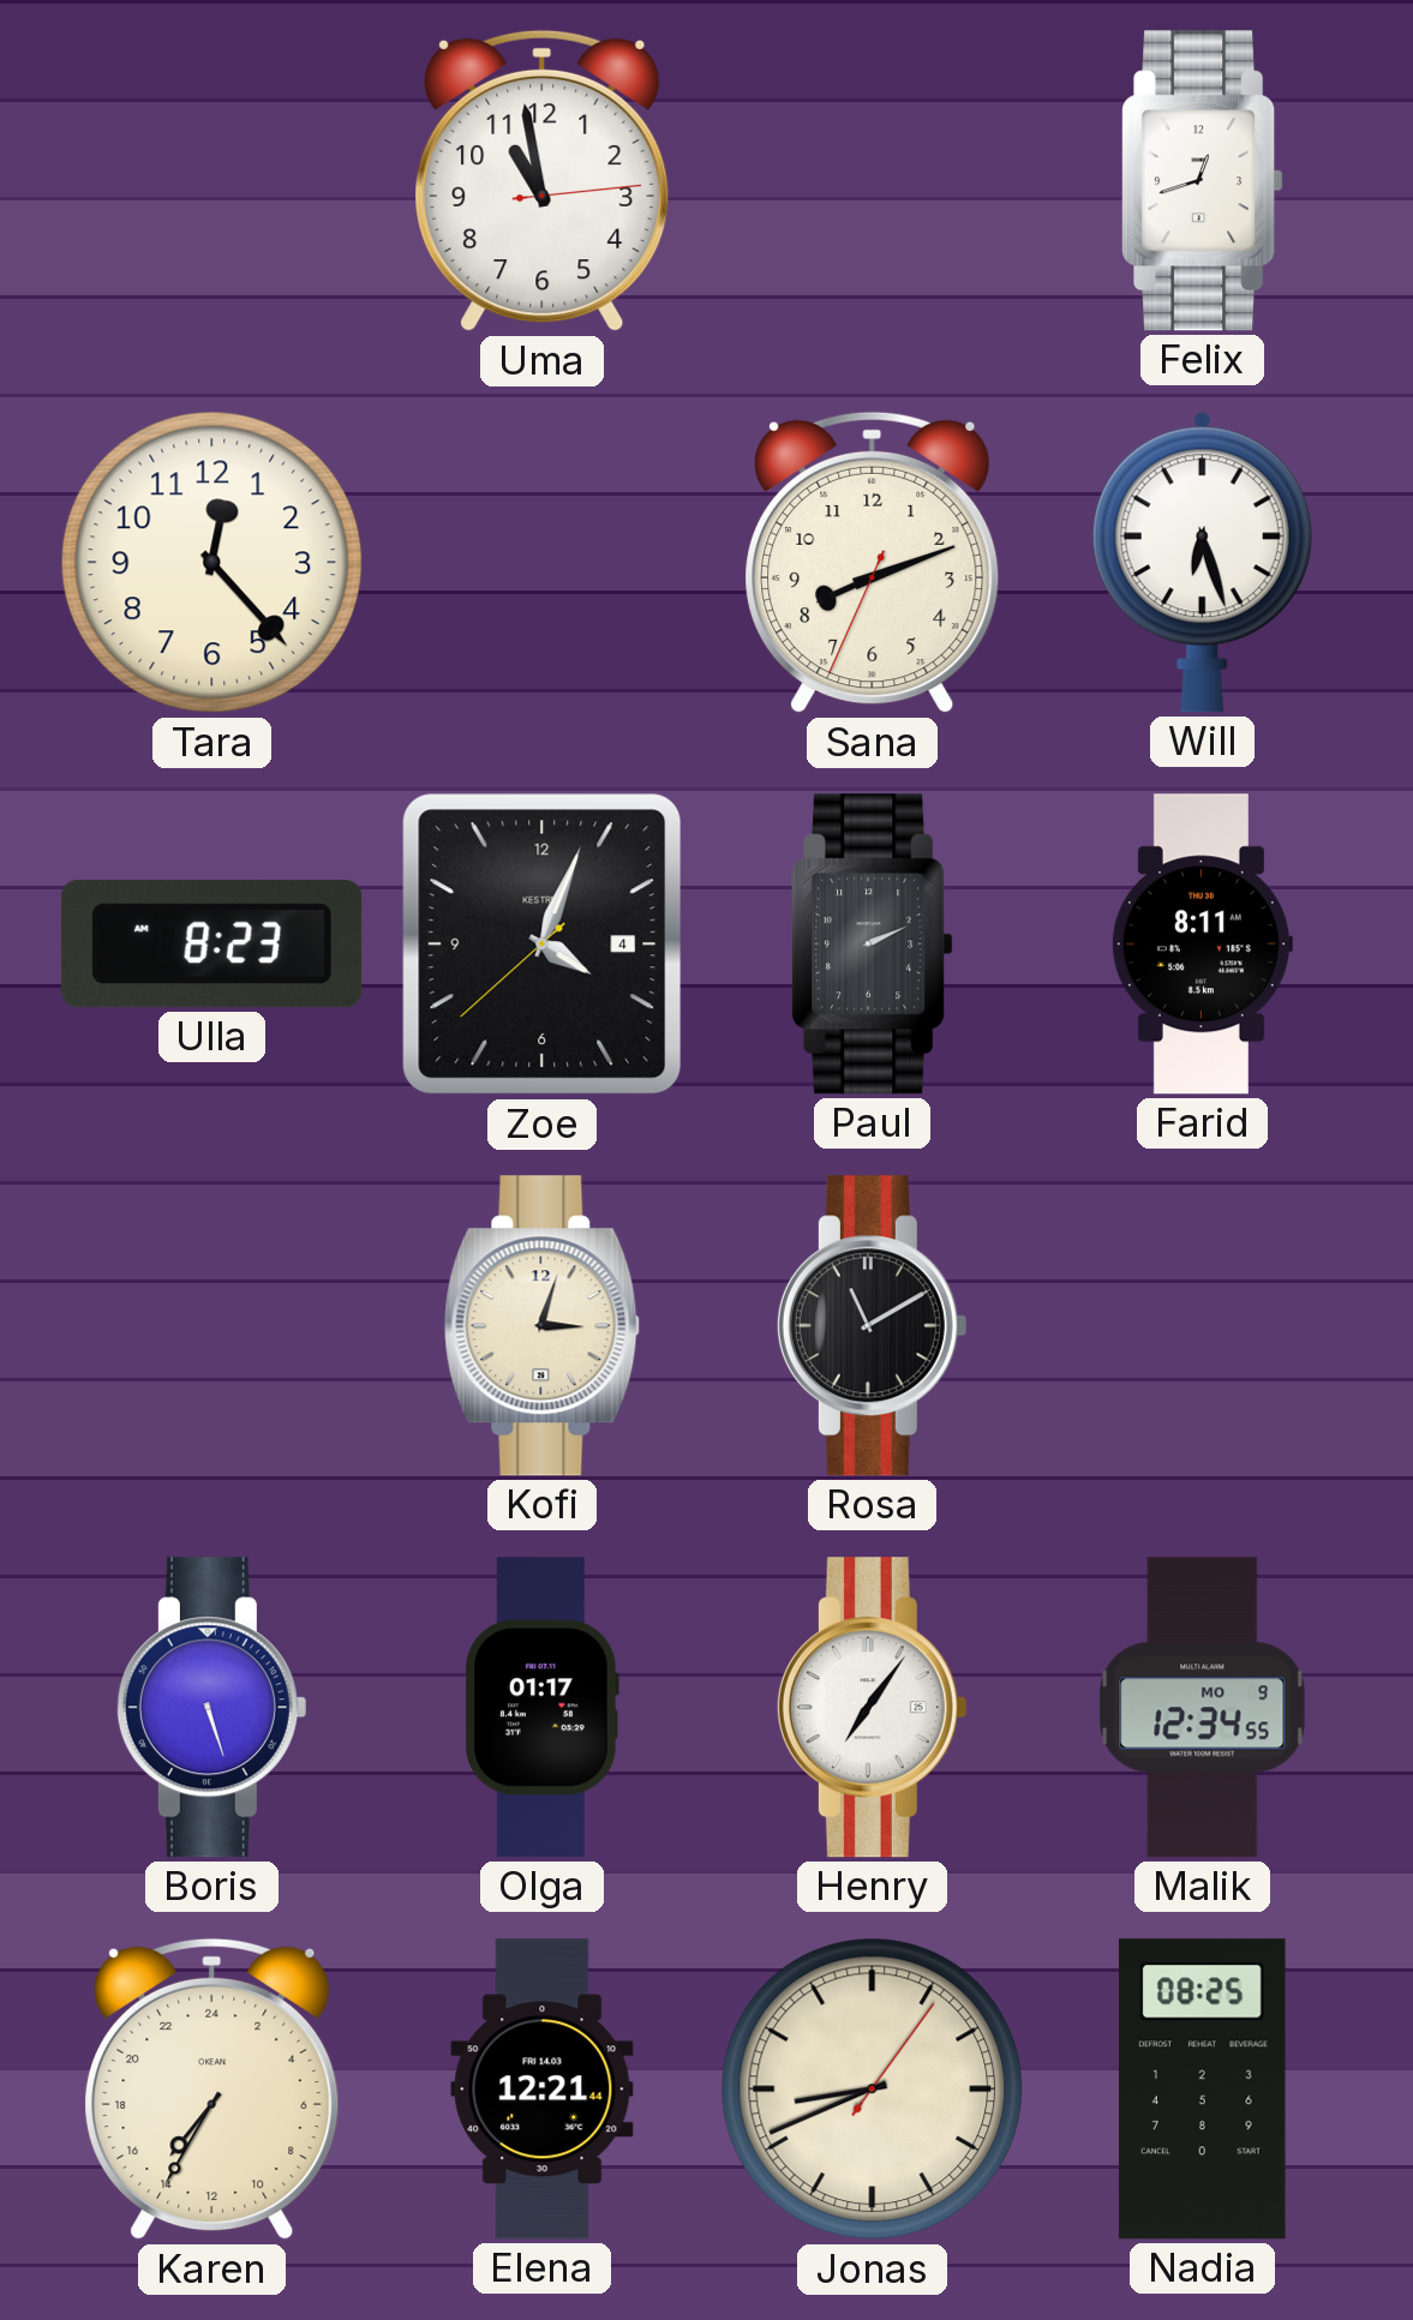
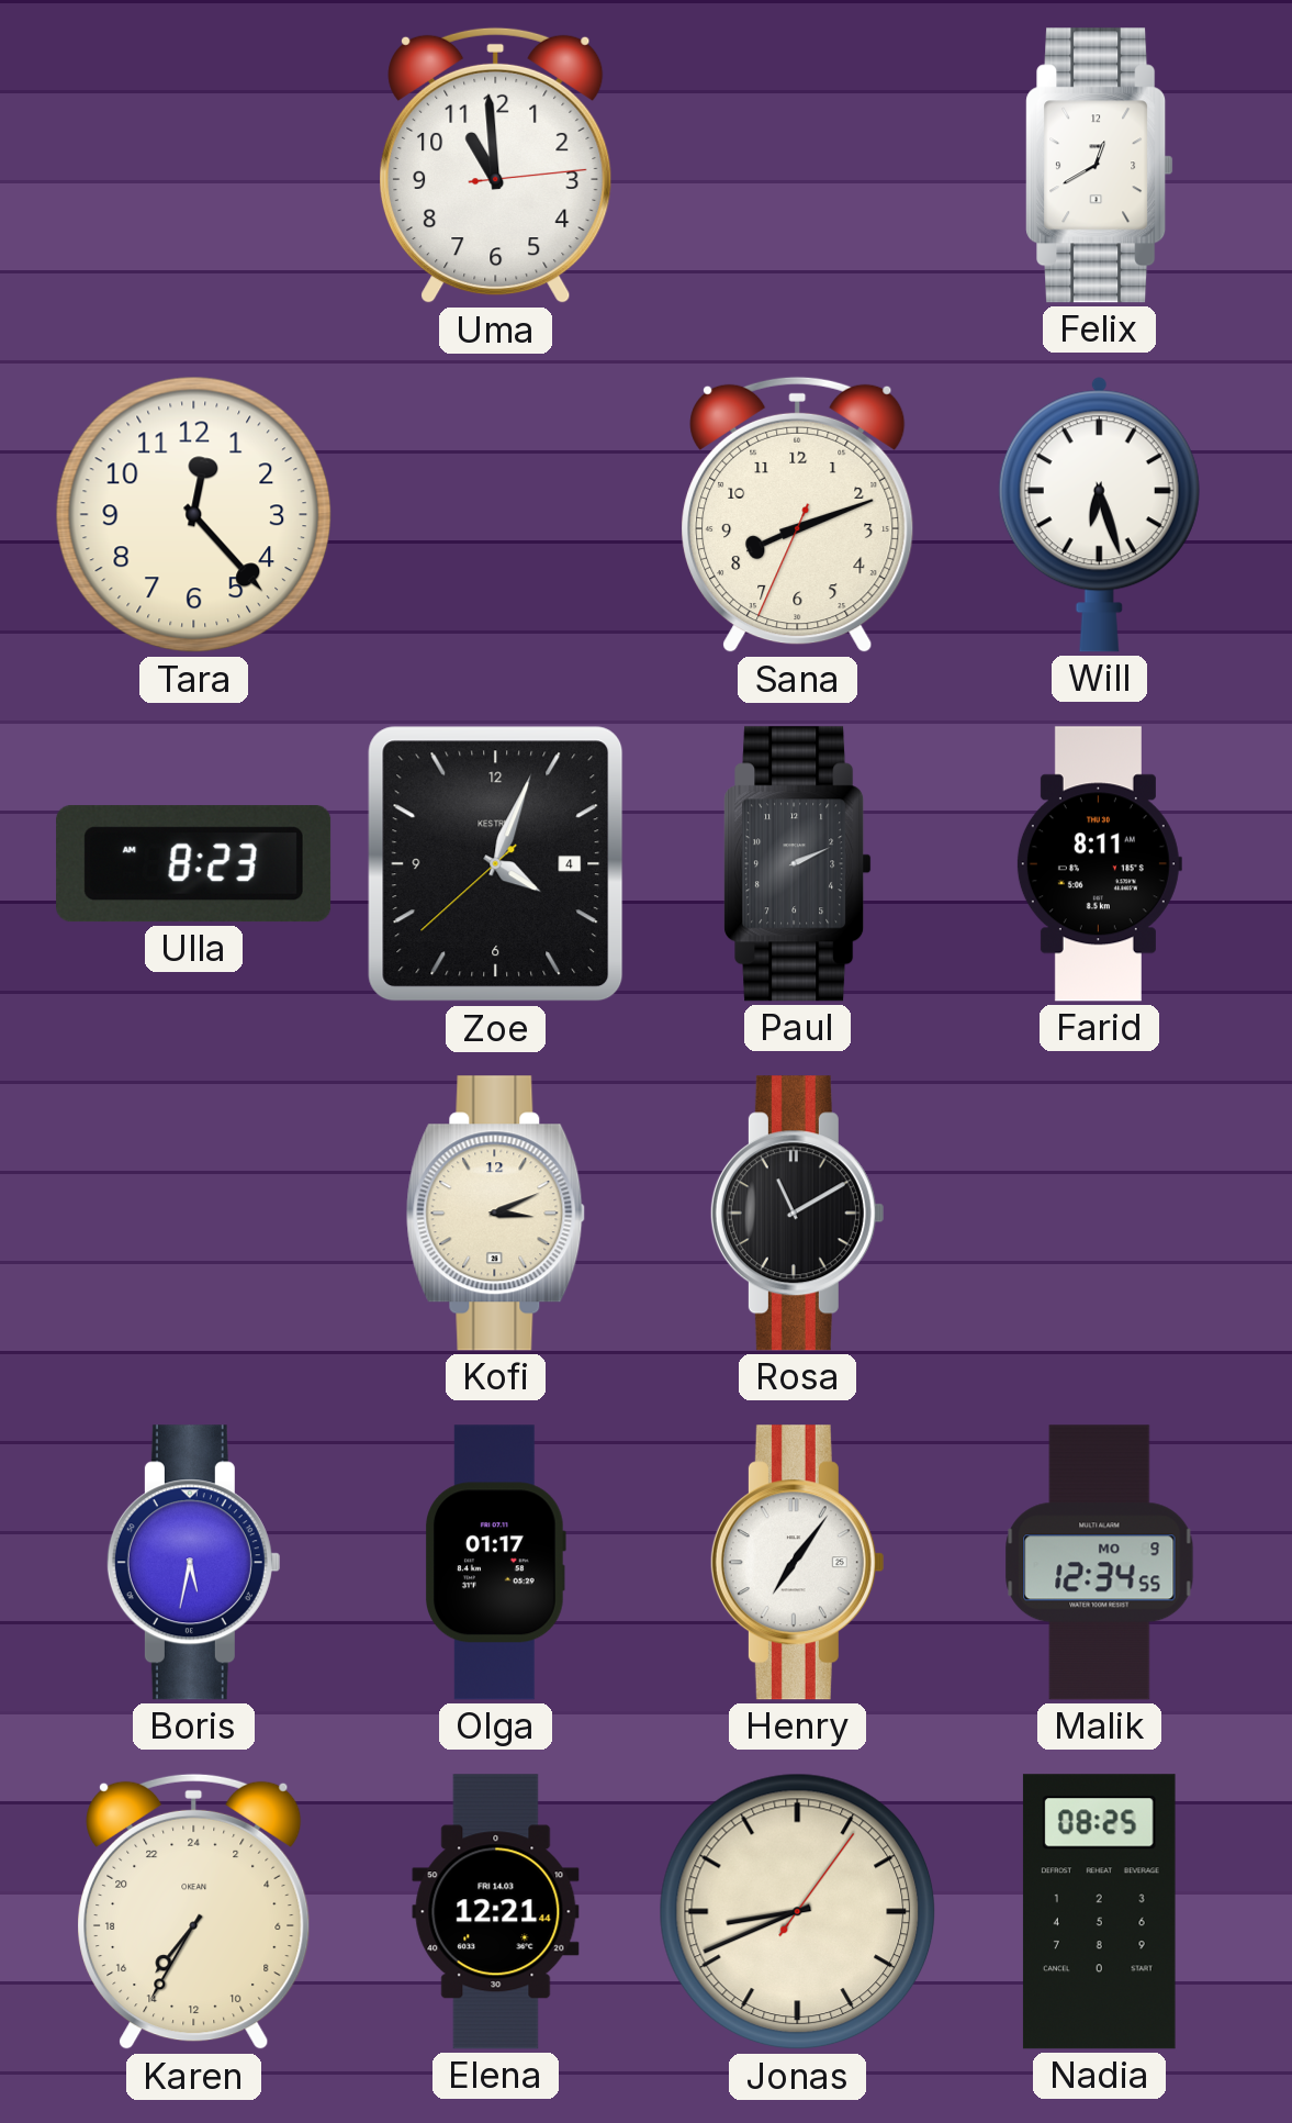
Uma: 10:58 -> 10:59 (496, 166)
Felix: 12:42 -> 12:40 (1100, 166)
Kofi: 3:03 -> 3:11 (496, 1214)
Boris: 5:27 -> 5:32 (193, 1563)
